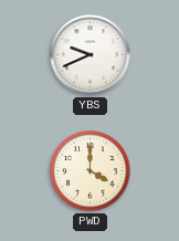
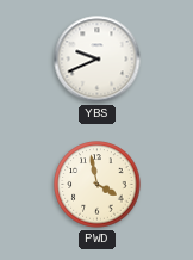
PWD: 4:00 -> 3:58 (98, 185)
